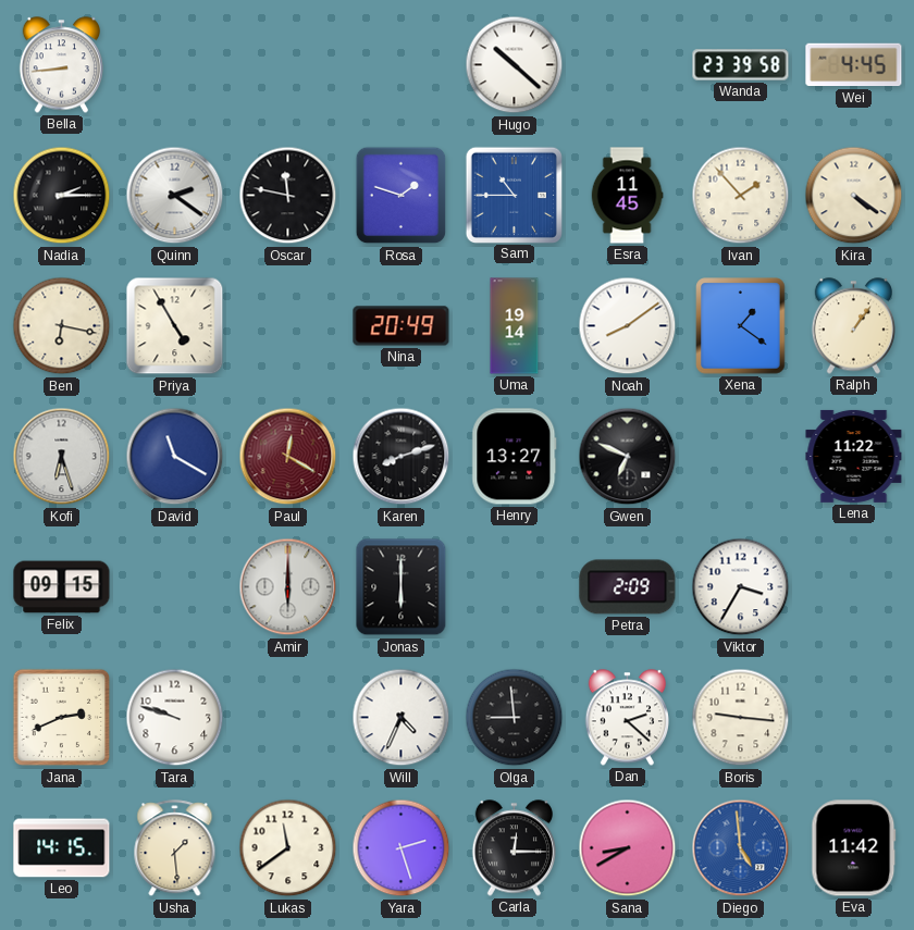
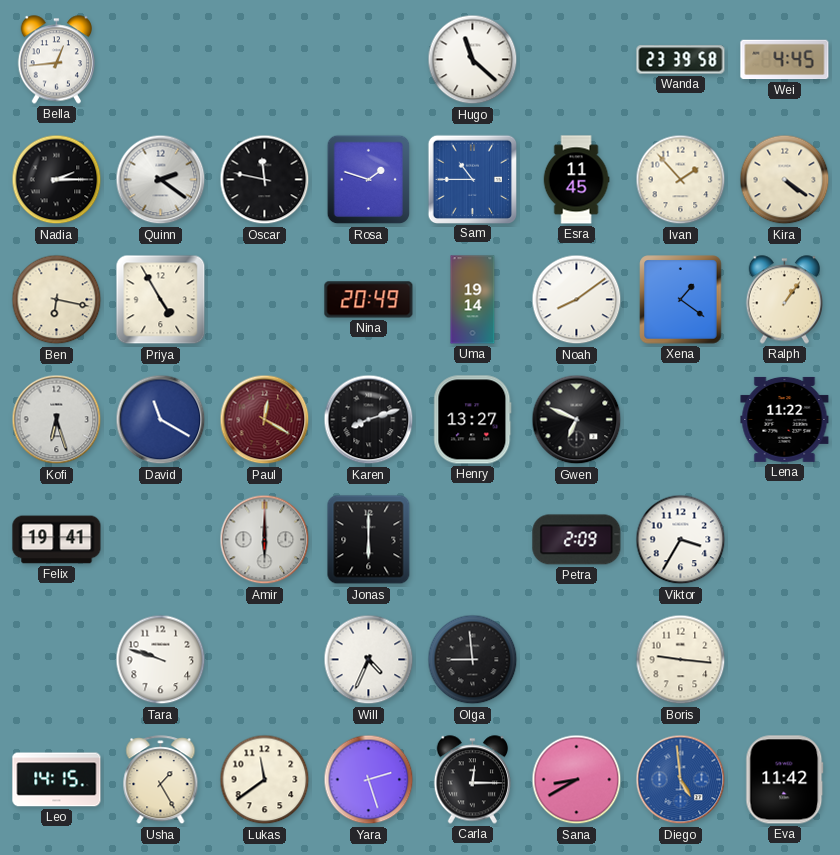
Bella: 8:44 -> 12:44 (56, 60)
Hugo: 10:22 -> 11:22 (473, 60)
Felix: 09:15 -> 19:41 (57, 540)
Jana: 2:41 -> none (62, 718)
Dan: 2:22 -> none (627, 718)
Usha: 1:29 -> 1:25 (161, 780)
